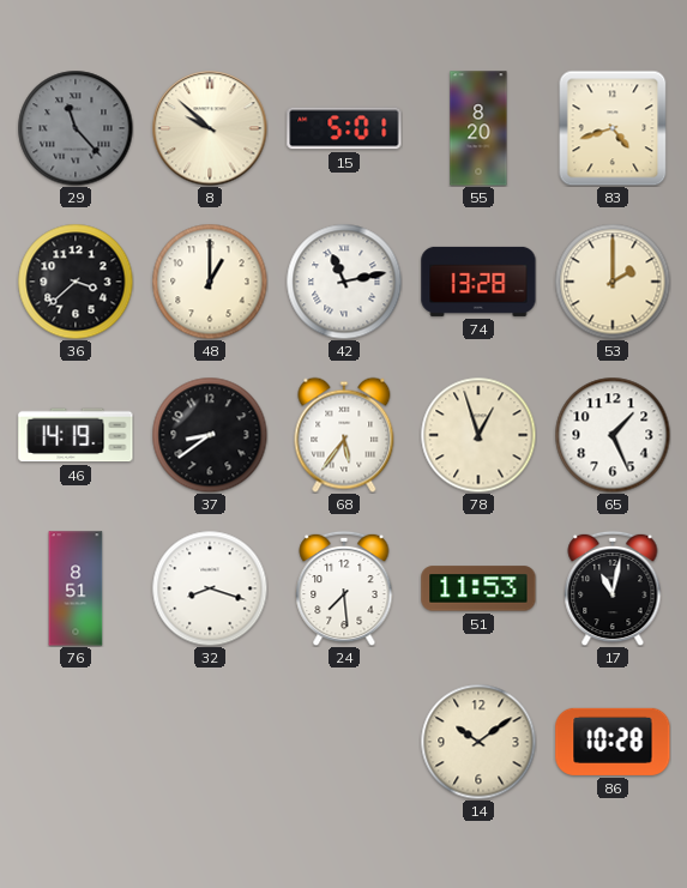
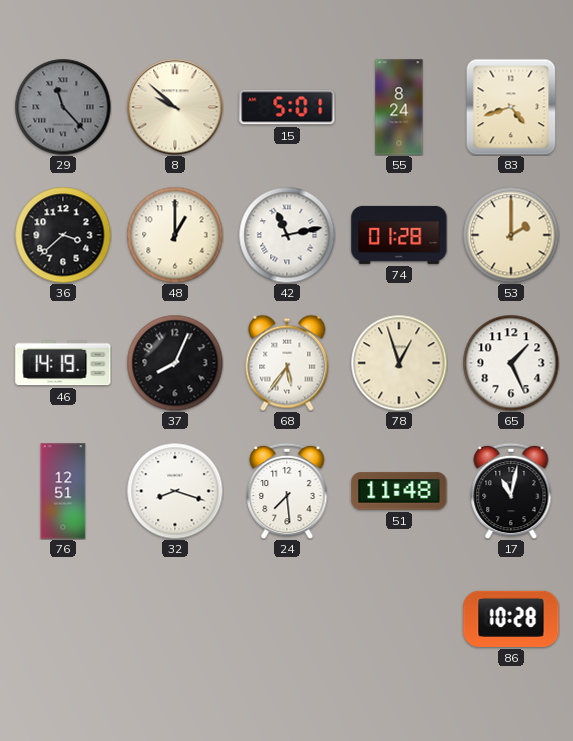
55: 8:20 -> 8:24 (399, 107)
74: 13:28 -> 01:28 (399, 235)
37: 8:39 -> 8:04 (175, 363)
76: 8:51 -> 12:51 (63, 491)
51: 11:53 -> 11:48 (399, 491)
14: 10:09 -> none (478, 742)
